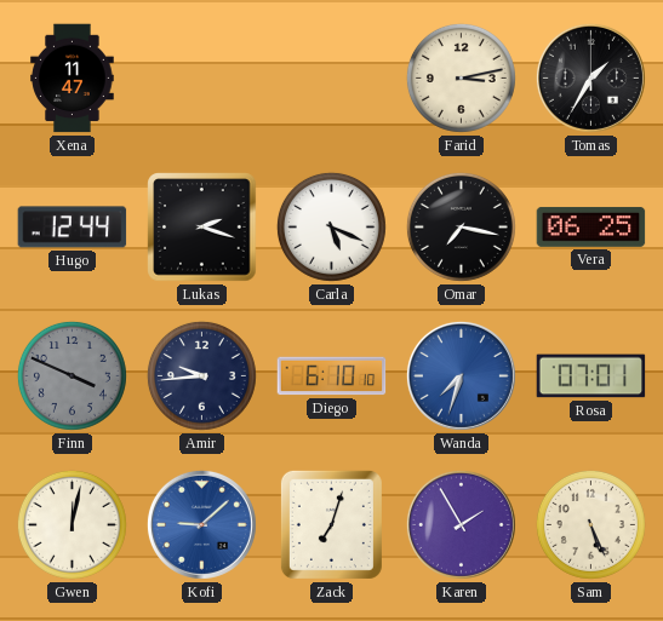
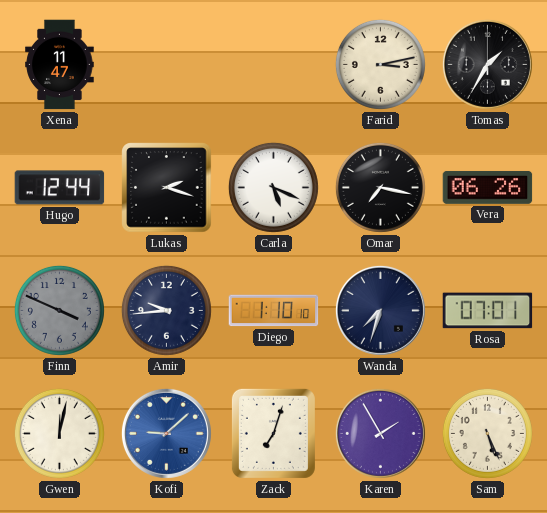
Vera: 06:25 -> 06:26 (488, 187)
Diego: 6:10 -> 1:10 (274, 311)
Wanda dial: blue -> navy (380, 310)
